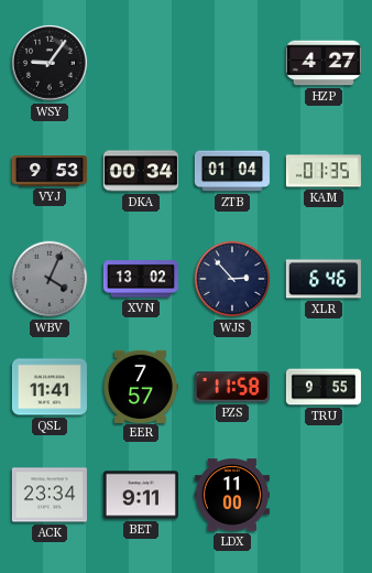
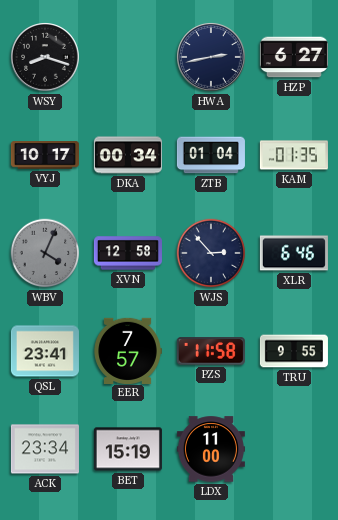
WSY: 9:06 -> 8:18 (45, 57)
HWA: none -> 2:43 (211, 57)
HZP: 4:27 -> 6:27 (294, 57)
VYJ: 9:53 -> 10:17 (45, 155)
XVN: 13:02 -> 12:58 (128, 253)
QSL: 11:41 -> 23:41 (45, 351)
BET: 9:11 -> 15:19 (128, 449)
